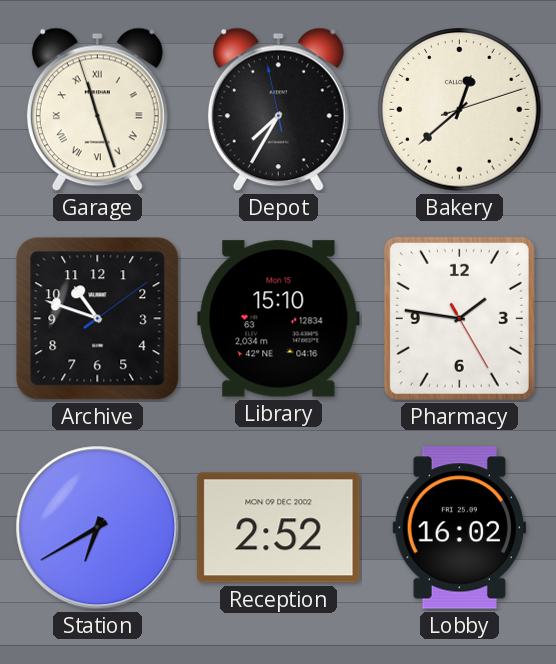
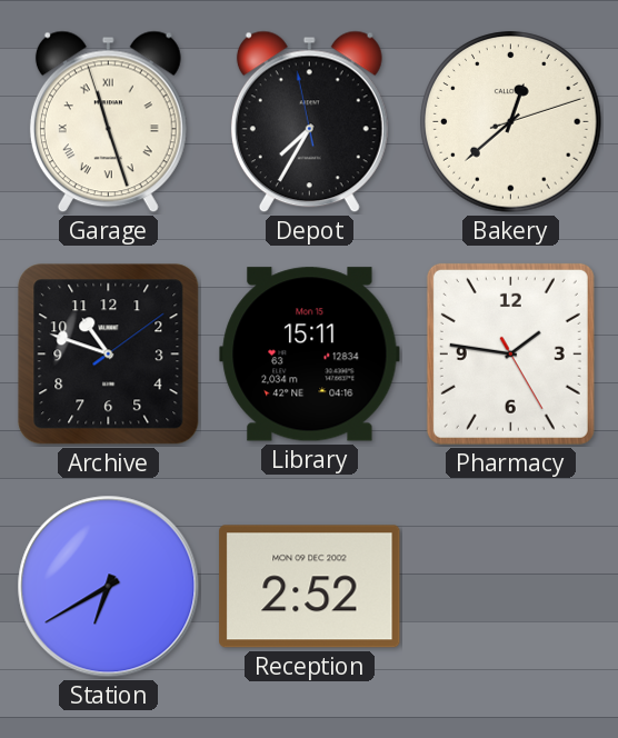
Library: 15:10 -> 15:11 (310, 355)
Lobby: 16:02 -> none (460, 528)
